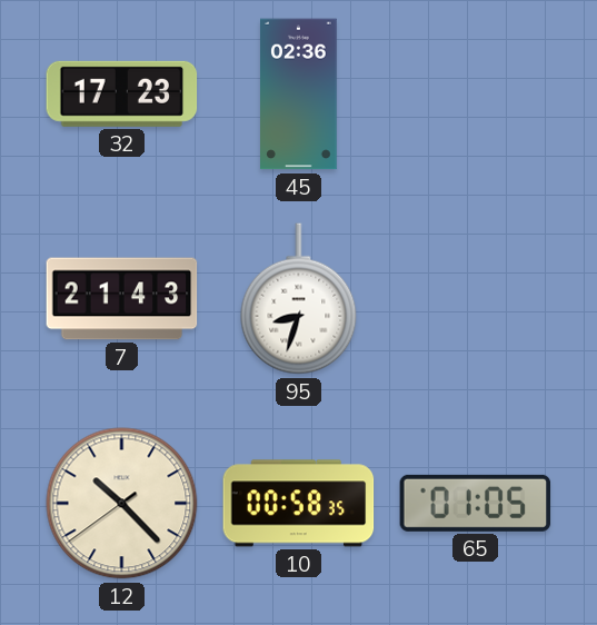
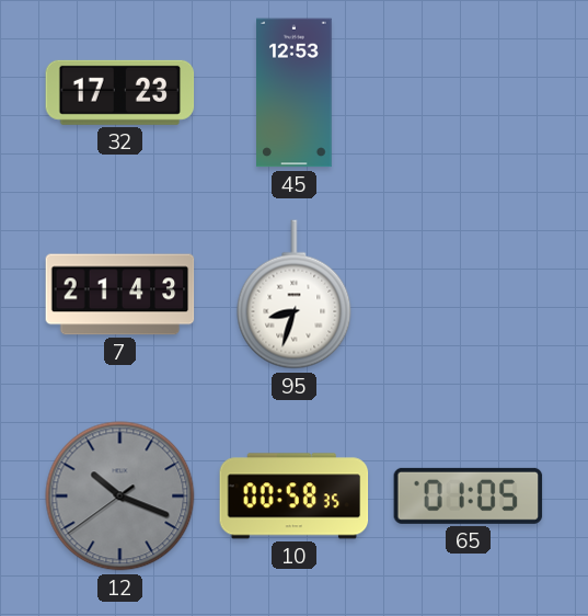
45: 02:36 -> 12:53 (295, 93)
12: 10:22 -> 10:18 (120, 497)
12 dial: cream -> grey (120, 497)
